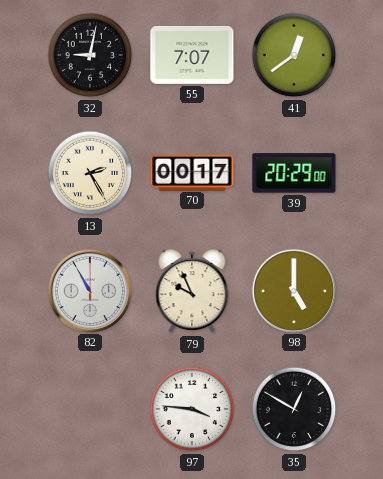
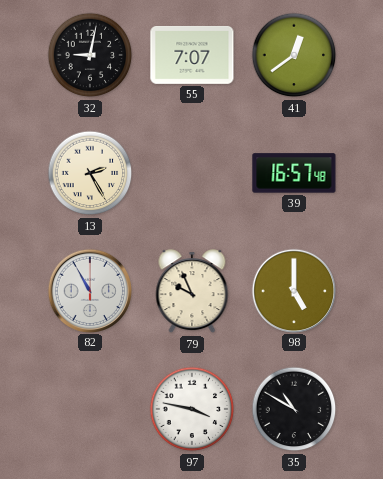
70: 00:17 -> none (192, 172)
39: 20:29 -> 16:57 (294, 173)
97: 3:46 -> 3:47 (192, 409)
35: 12:50 -> 10:50 (294, 409)
